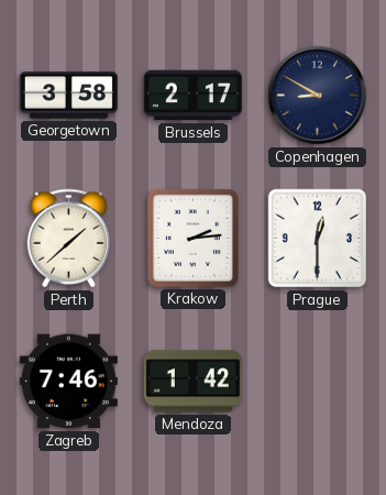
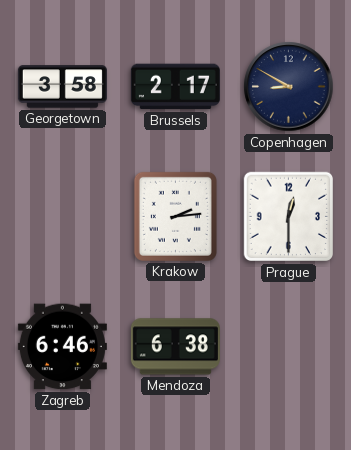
Perth: 1:38 -> none (69, 239)
Zagreb: 7:46 -> 6:46 (62, 347)
Mendoza: 1:42 -> 6:38 (175, 347)
